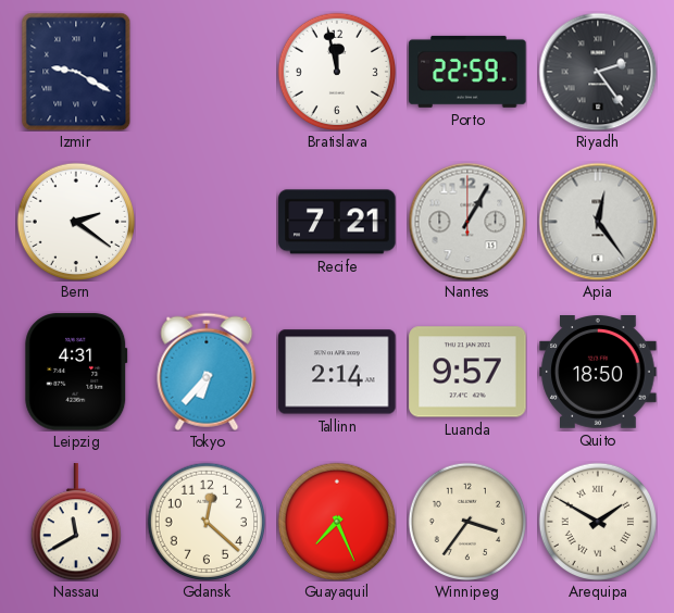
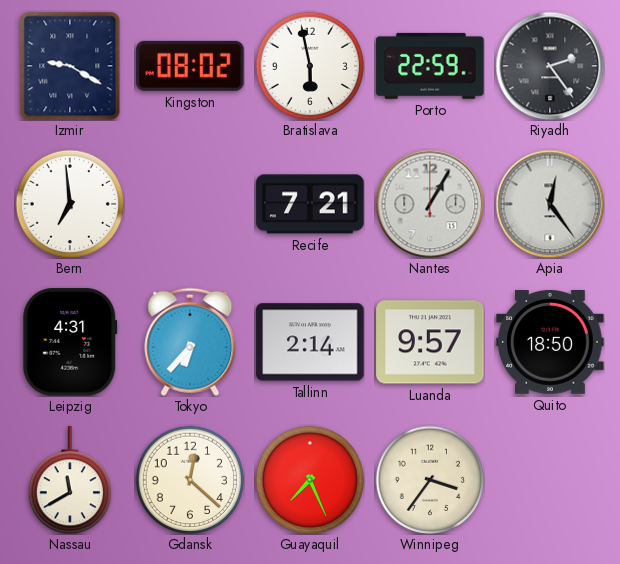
Kingston: none -> 08:02 (190, 66)
Bratislava: 11:58 -> 5:58 (310, 66)
Bern: 2:21 -> 6:59 (70, 204)
Arequipa: 1:50 -> none (598, 522)
